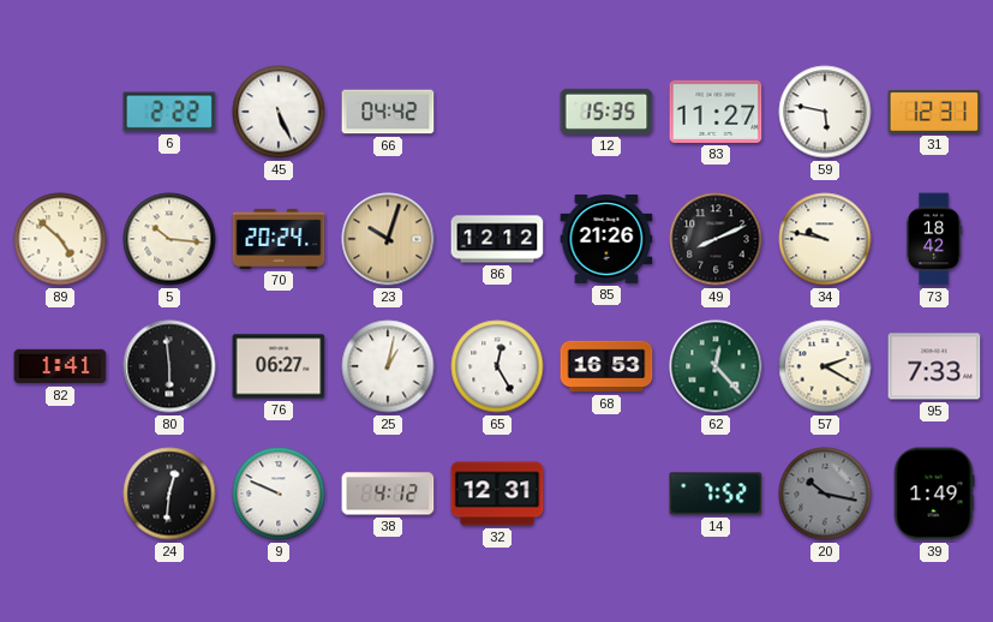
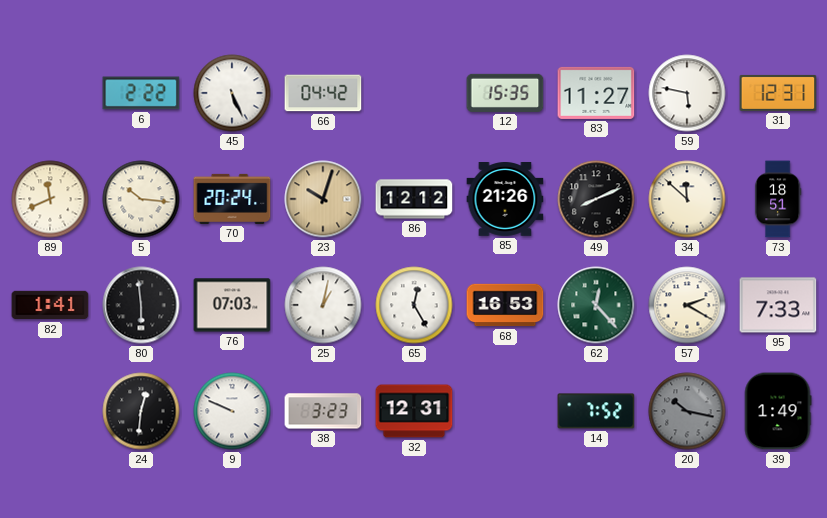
89: 4:52 -> 11:41 (50, 199)
34: 9:47 -> 11:52 (687, 199)
73: 18:42 -> 18:51 (778, 199)
76: 06:27 -> 07:03 (232, 305)
38: 4:12 -> 3:23 (323, 411)
